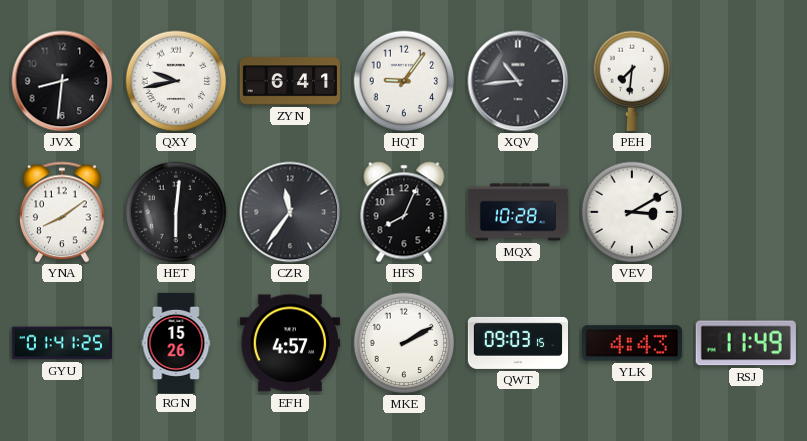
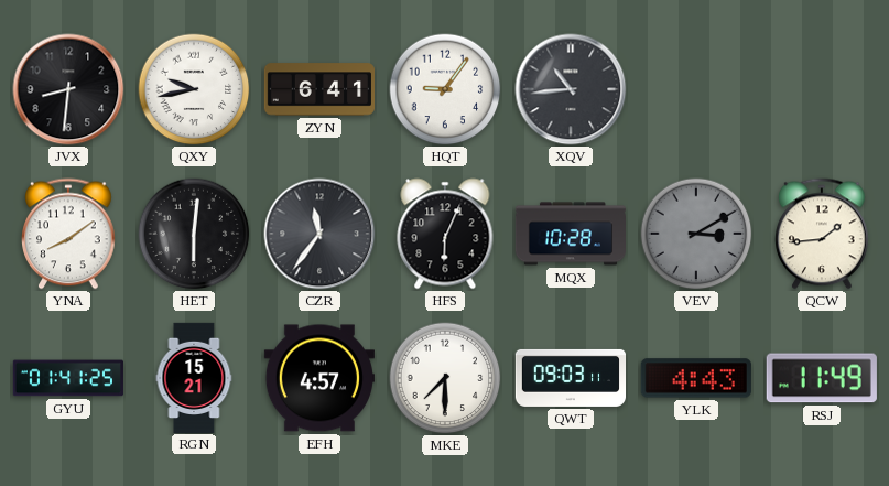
PEH: 7:31 -> none (632, 81)
HFS: 8:04 -> 6:04 (445, 234)
VEV dial: white -> grey (696, 234)
QCW: none -> 1:44 (822, 234)
RGN: 15:26 -> 15:21 (194, 377)
MKE: 2:10 -> 7:30 (445, 378)
QWT: 09:03:15 -> 09:03:11 (570, 378)
